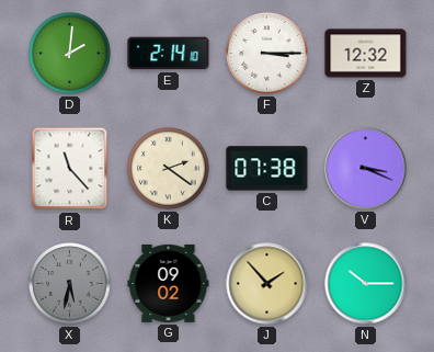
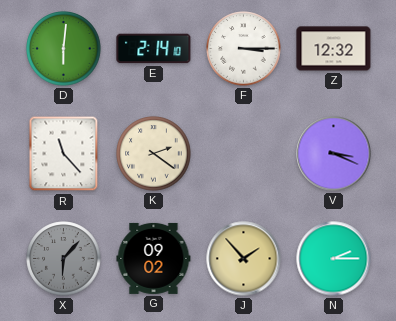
D: 2:01 -> 6:01 (64, 49)
C: 07:38 -> none (267, 169)
X: 5:32 -> 6:07 (64, 259)
N: 10:15 -> 2:15 (334, 259)
